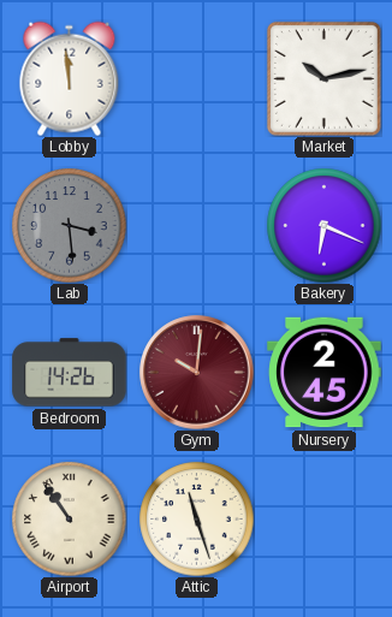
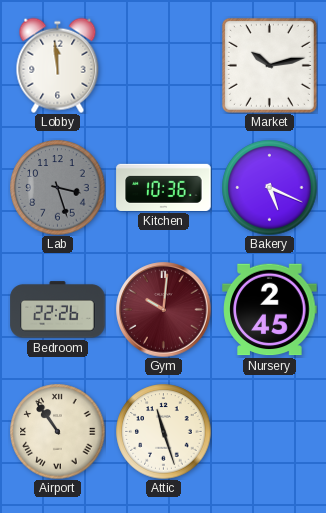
Lab: 3:29 -> 3:27 (57, 187)
Kitchen: none -> 10:36 (164, 187)
Bakery: 6:19 -> 5:19 (269, 187)
Bedroom: 14:26 -> 22:26 (58, 310)
